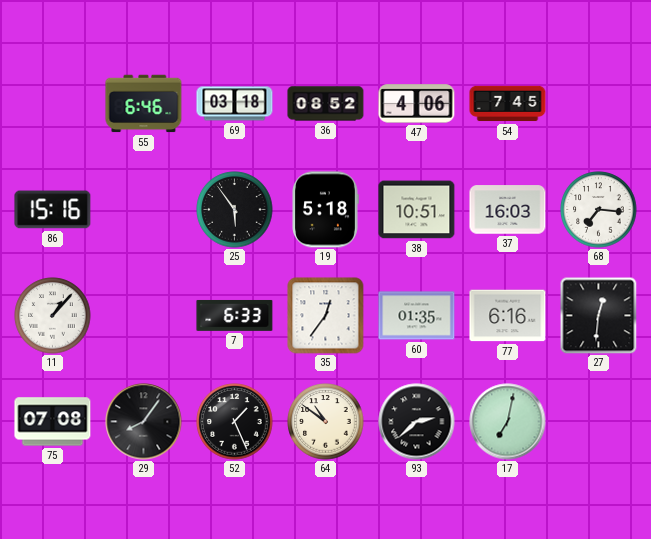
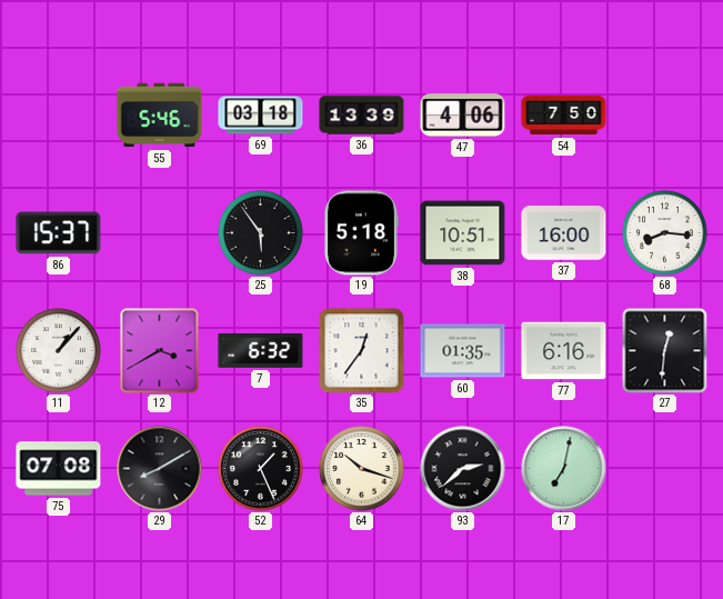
55: 6:46 -> 5:46 (160, 116)
36: 08:52 -> 13:39 (362, 116)
54: 7:45 -> 7:50 (564, 116)
86: 15:16 -> 15:37 (59, 233)
37: 16:03 -> 16:00 (564, 233)
68: 7:16 -> 8:16 (665, 233)
12: none -> 3:40 (160, 351)
7: 6:33 -> 6:32 (261, 350)
29: 8:06 -> 8:10 (160, 469)
64: 10:51 -> 10:18 (362, 469)
